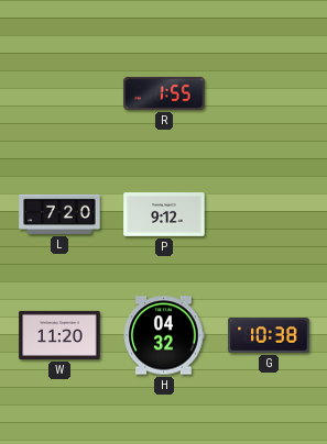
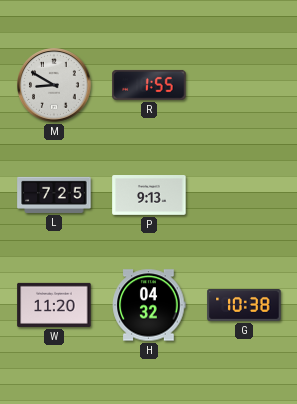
M: none -> 8:50 (55, 86)
L: 7:20 -> 7:25 (54, 195)
P: 9:12 -> 9:13 (149, 196)
